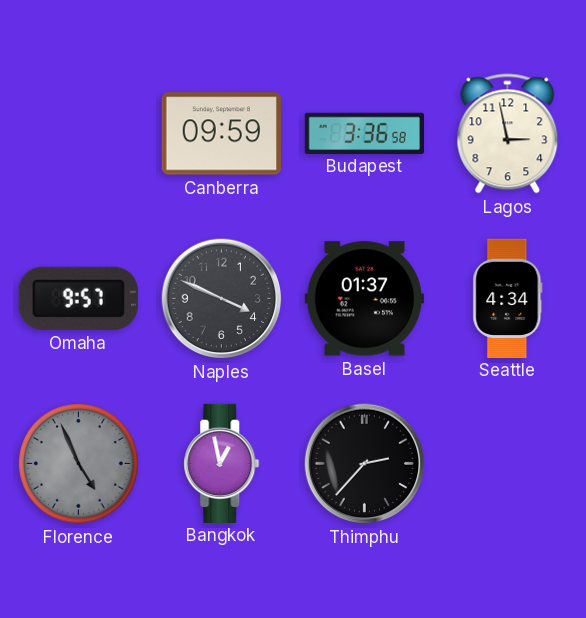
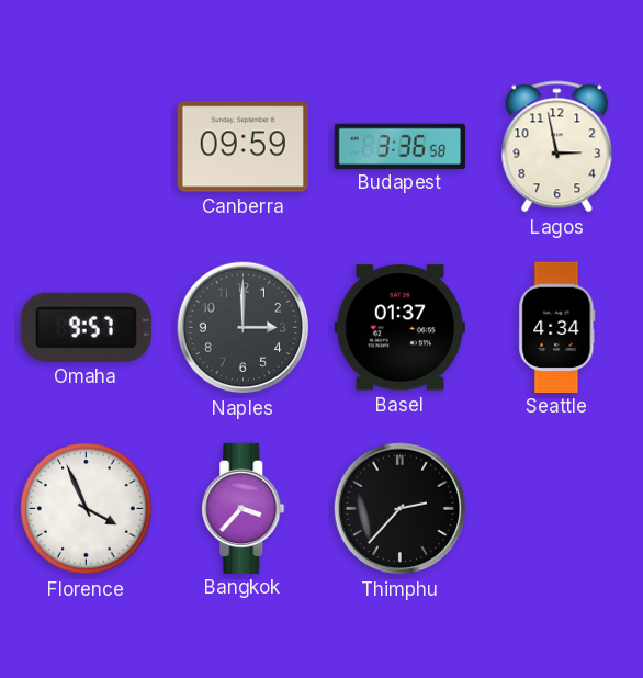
Naples: 3:49 -> 3:00 (244, 328)
Florence: 4:56 -> 3:56 (87, 509)
Florence dial: grey -> white (87, 509)
Bangkok: 12:58 -> 3:37 (244, 508)
